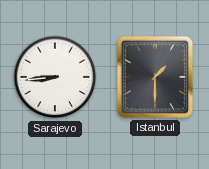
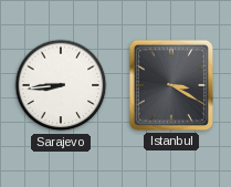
Istanbul: 1:30 -> 3:20 (171, 85)
